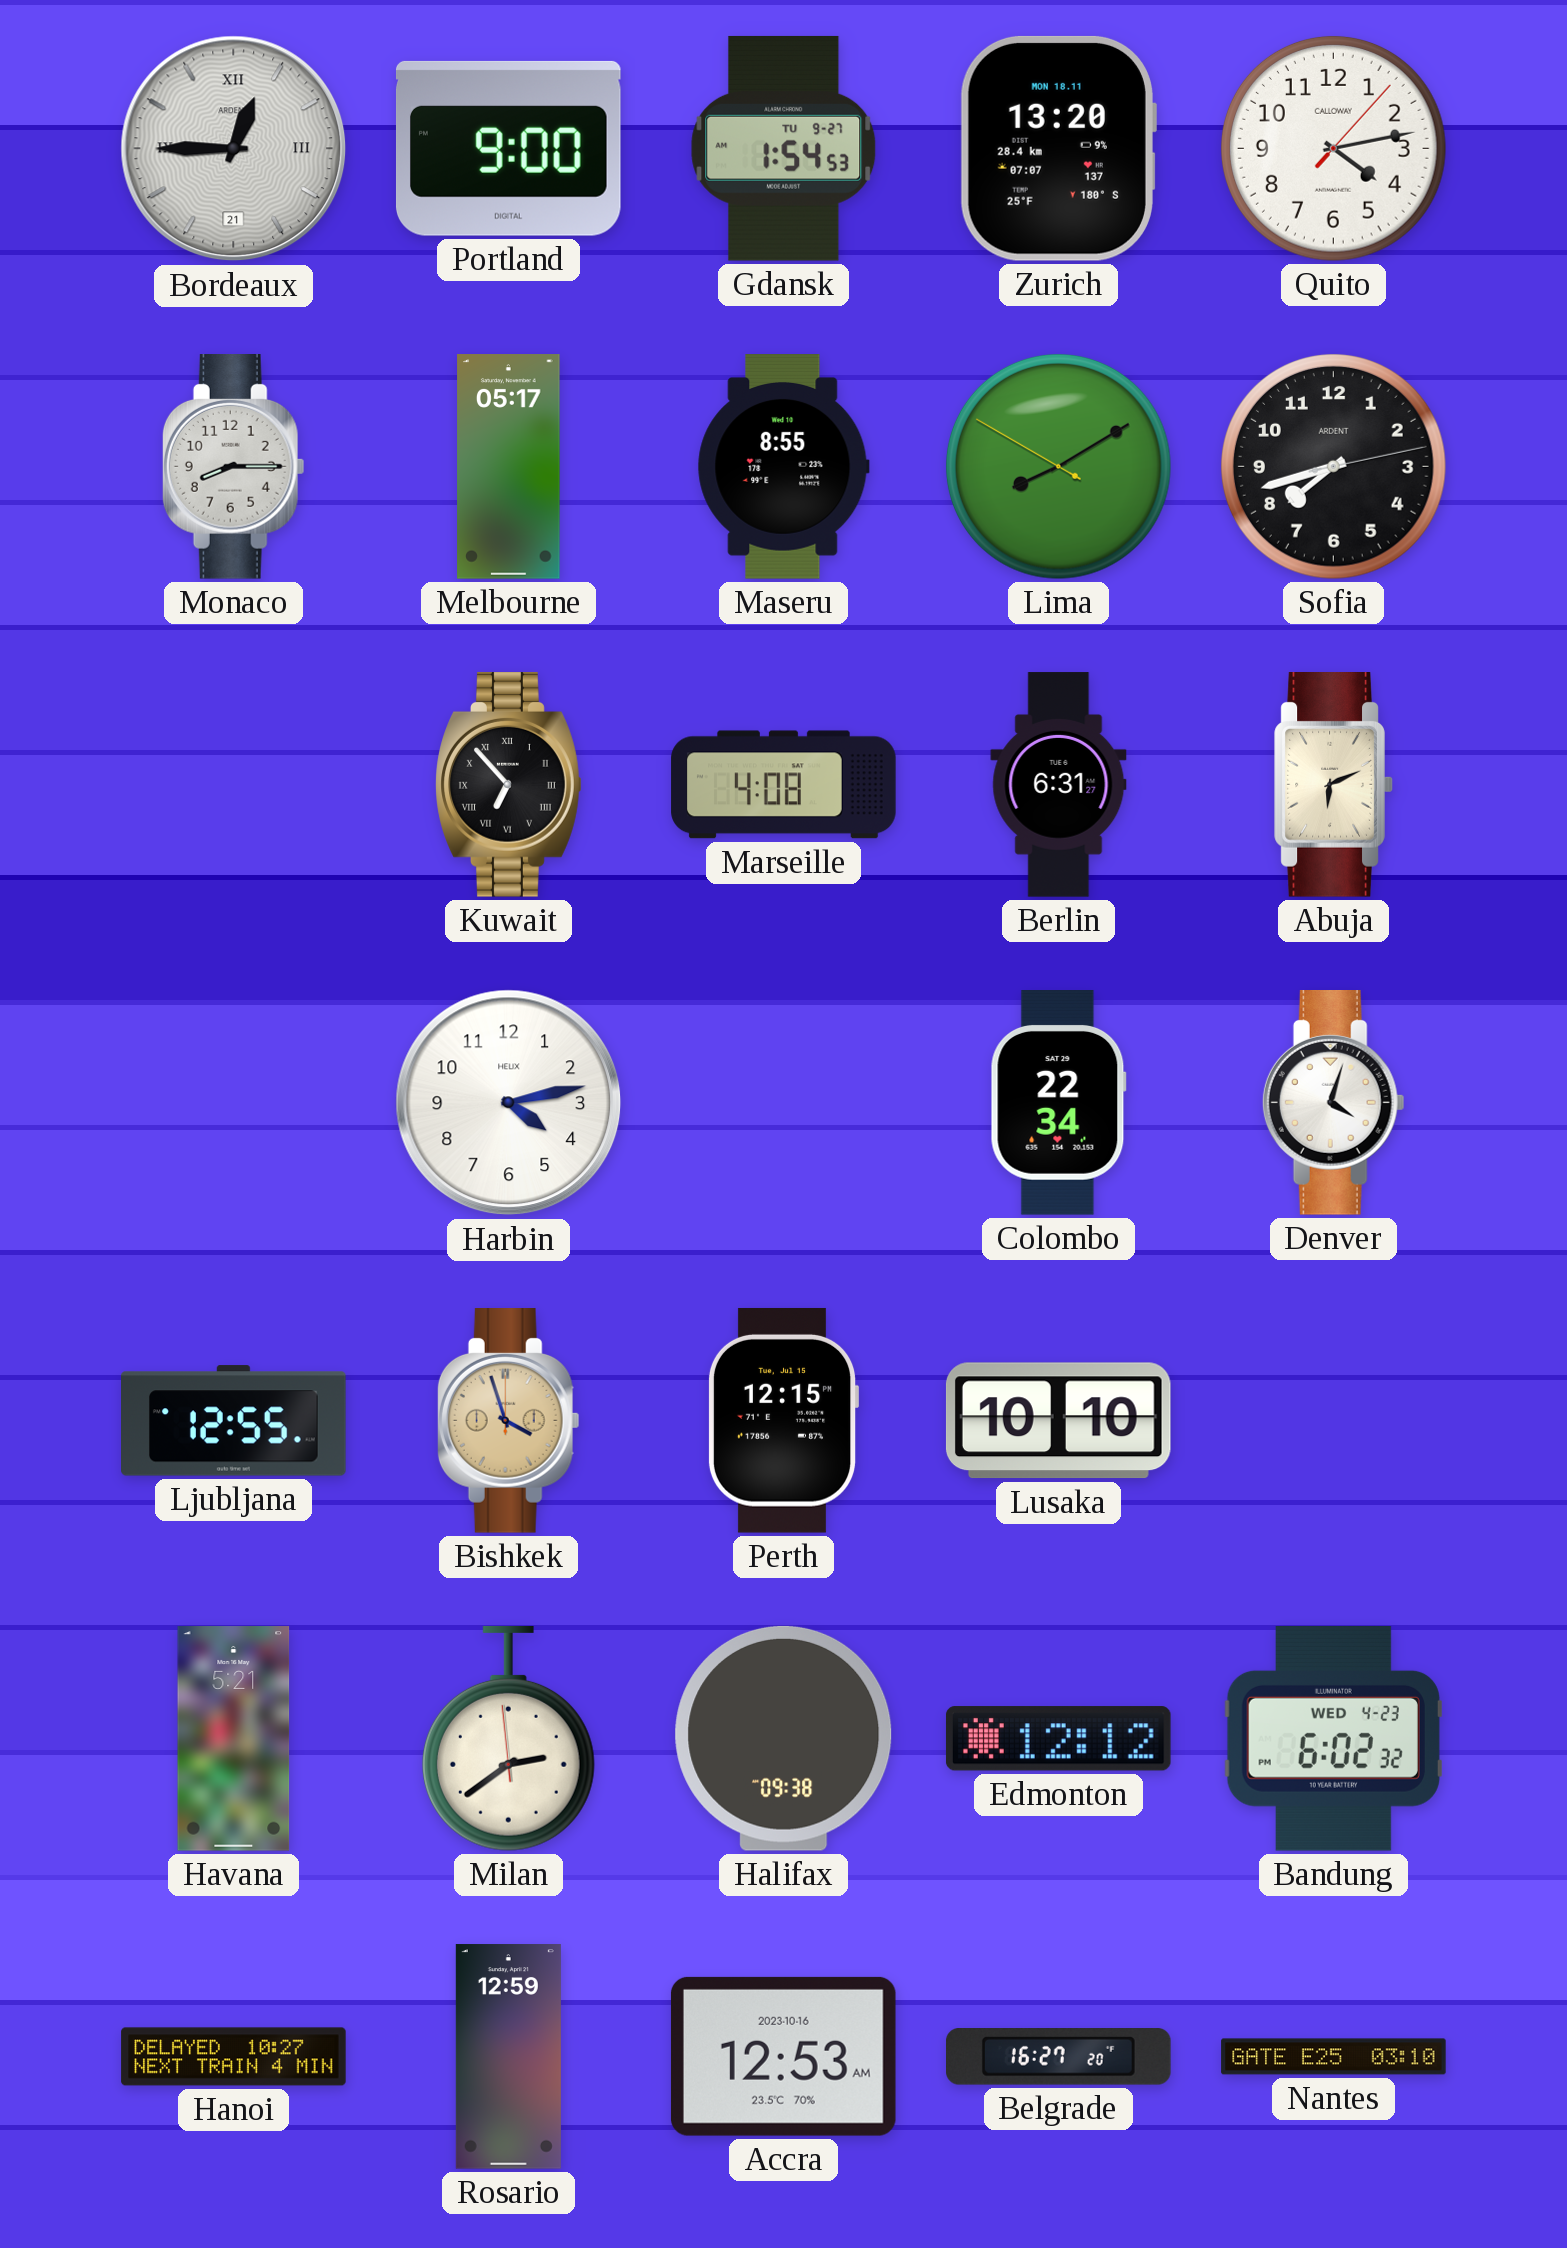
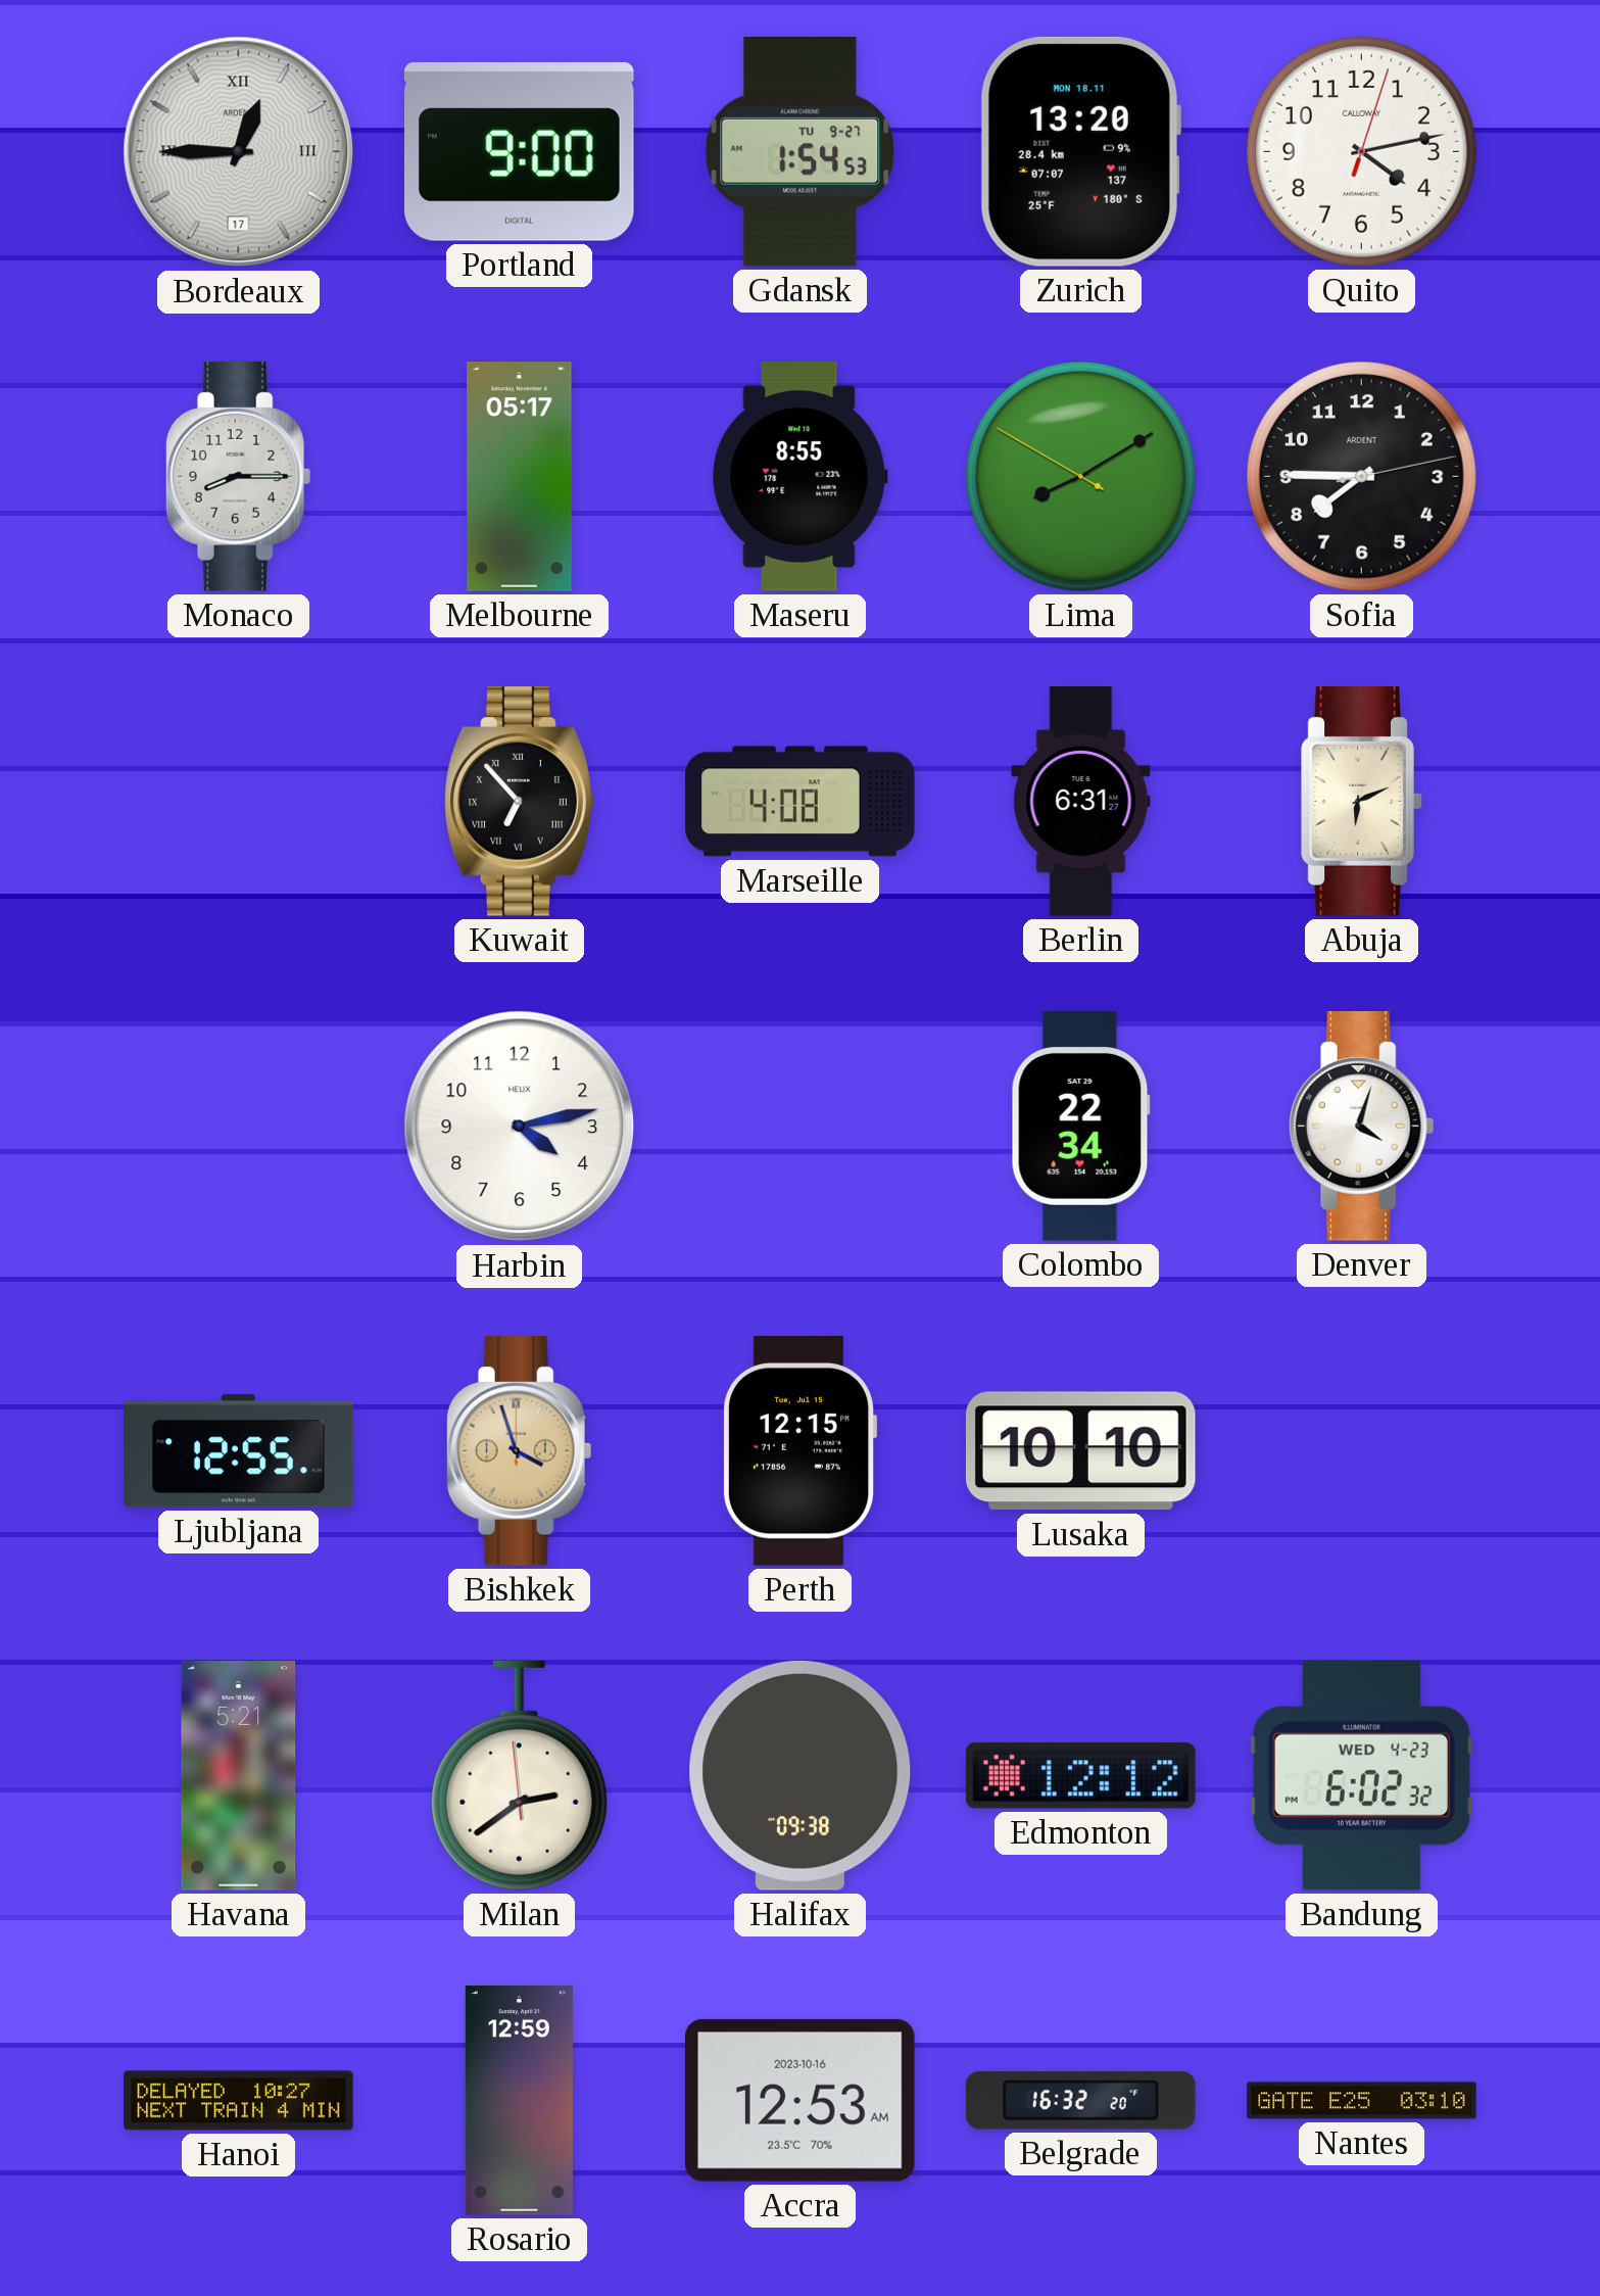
Bordeaux date: 21 -> 17 (239, 152)
Quito: 4:13:07 -> 4:13:03 (1361, 151)
Sofia: 7:42 -> 7:45 (1361, 476)
Belgrade: 16:27 -> 16:32 (1081, 2101)
